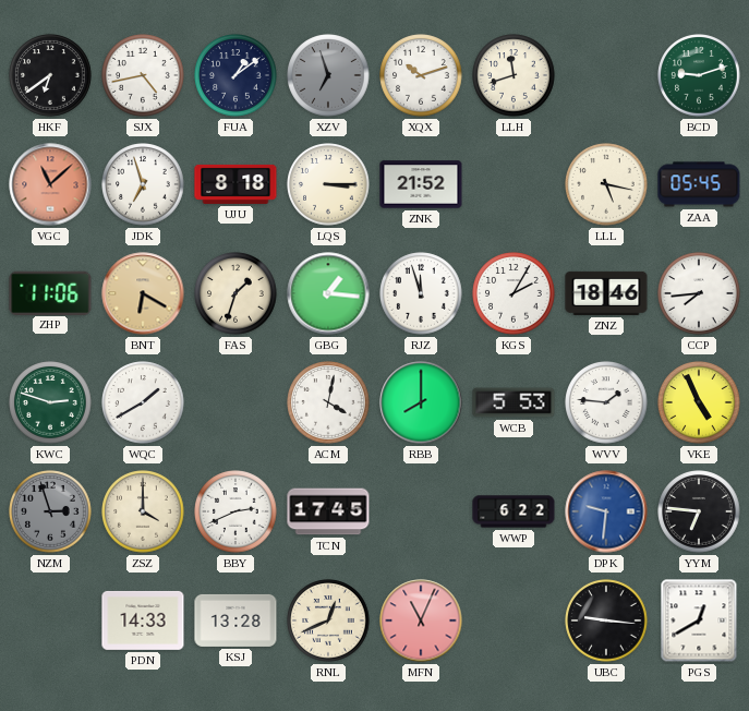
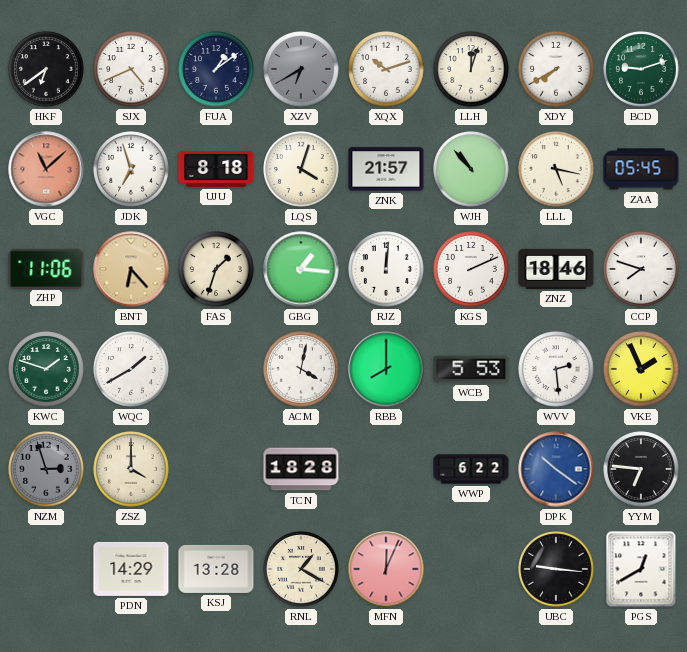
SJX: 4:43 -> 4:41 (131, 69)
XZV: 6:57 -> 6:40 (301, 69)
LLH: 11:42 -> 12:03 (471, 69)
XDY: none -> 7:40 (556, 69)
LQS: 3:15 -> 4:03 (301, 169)
ZNK: 21:52 -> 21:57 (386, 169)
WJH: none -> 10:53 (471, 169)
BNT: 6:20 -> 6:23 (131, 269)
RJZ: 11:57 -> 12:01 (386, 269)
KGS: 2:05 -> 2:11 (471, 269)
CCP: 7:44 -> 7:48 (641, 269)
KWC: 2:48 -> 1:48 (46, 369)
WVV: 1:46 -> 2:29 (556, 369)
VKE: 4:56 -> 1:56 (641, 369)
BBY: 2:41 -> none (235, 511)
TCN: 17:45 -> 18:28 (301, 469)
DPK: 9:31 -> 10:21 (556, 469)
PDN: 14:33 -> 14:29 (131, 569)
RNL: 12:41 -> 1:20 (301, 569)
MFN: 11:04 -> 12:04 (386, 569)
